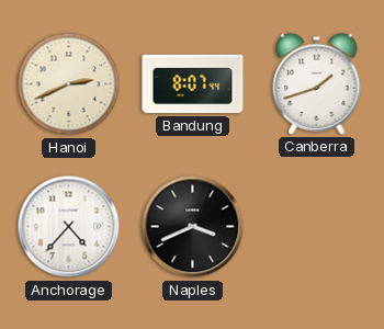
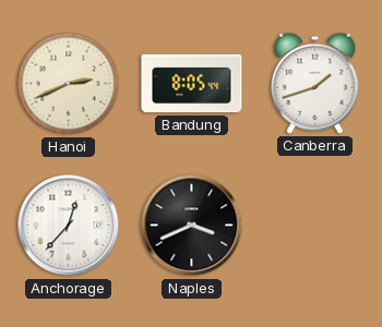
Bandung: 8:07 -> 8:05 (192, 84)
Anchorage: 4:37 -> 12:37 (69, 226)
